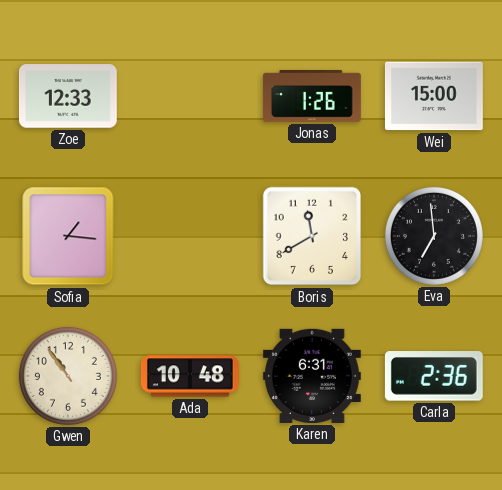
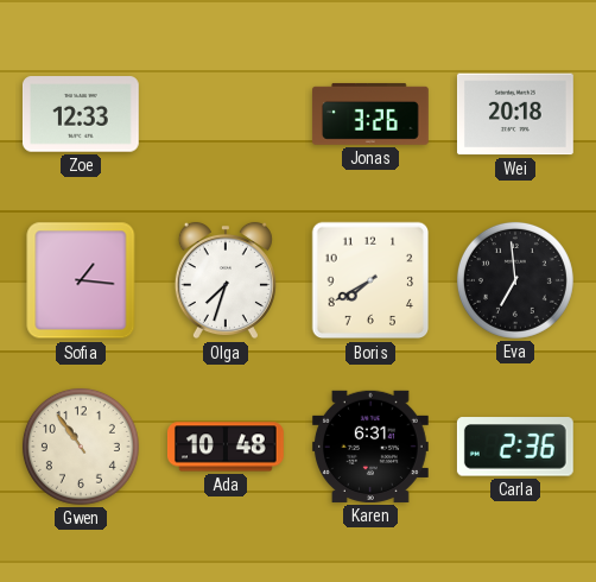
Jonas: 1:26 -> 3:26 (370, 114)
Wei: 15:00 -> 20:18 (515, 114)
Olga: none -> 7:33 (226, 280)
Boris: 11:40 -> 7:40 (370, 280)
